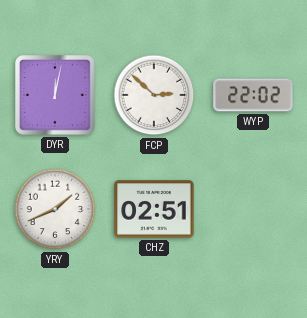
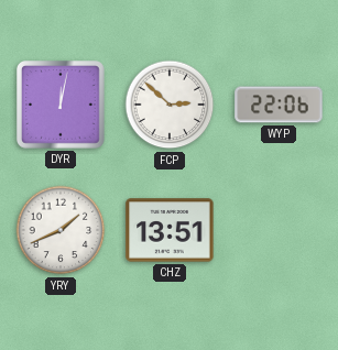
WYP: 22:02 -> 22:06 (279, 105)
CHZ: 02:51 -> 13:51 (170, 230)
